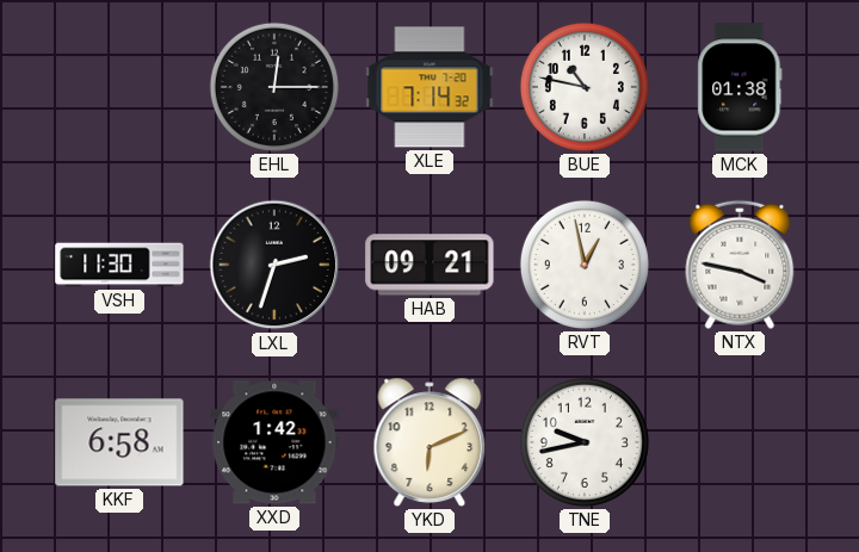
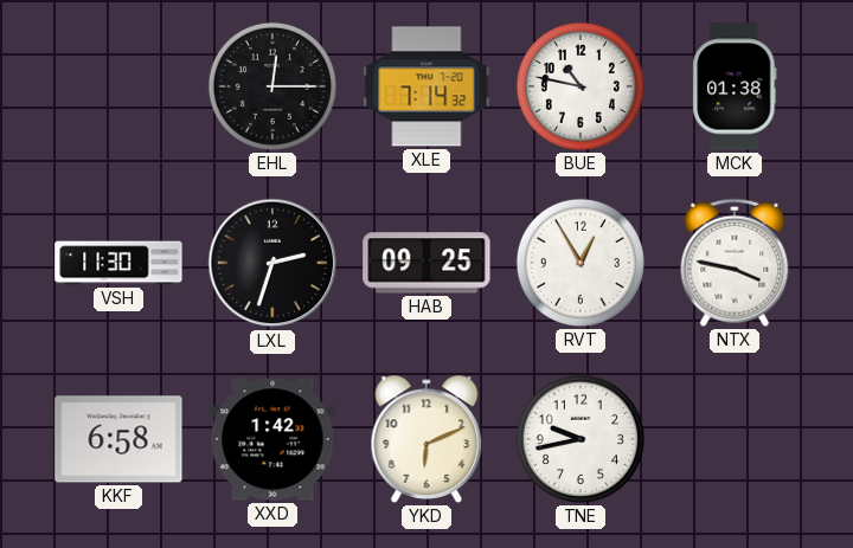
HAB: 09:21 -> 09:25 (426, 263)
RVT: 12:58 -> 12:55 (581, 263)
